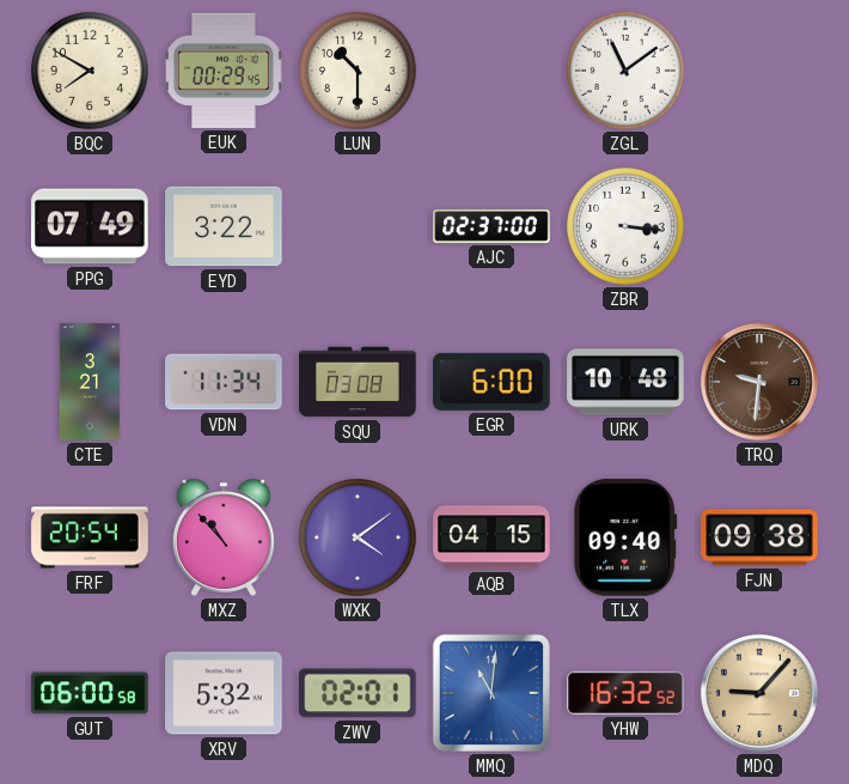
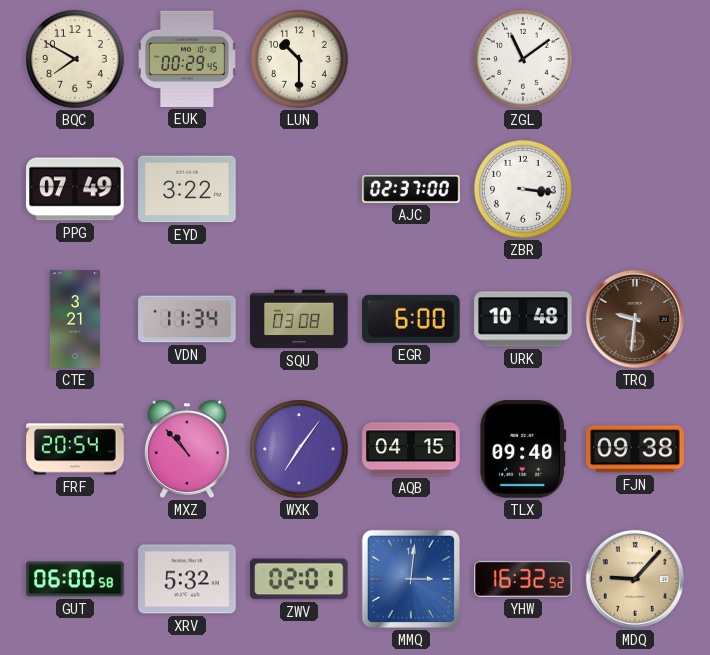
WXK: 4:09 -> 7:06 (299, 449)
MMQ: 11:01 -> 3:01 (411, 579)
